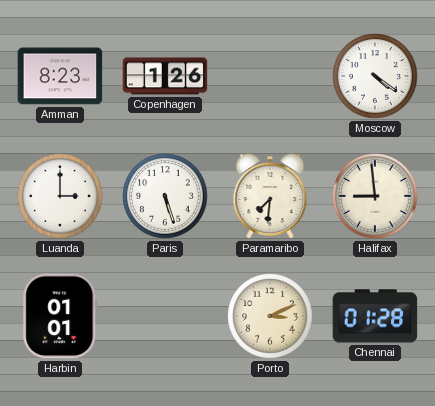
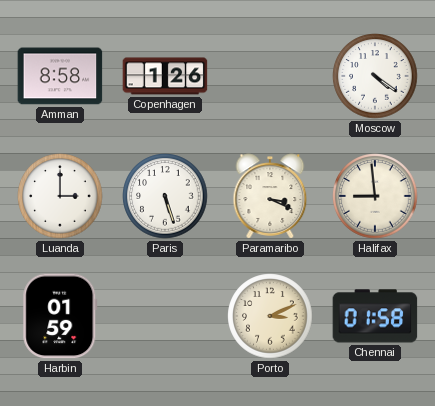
Amman: 8:23 -> 8:58 (60, 76)
Paramaribo: 7:31 -> 3:19 (270, 196)
Harbin: 01:01 -> 01:59 (60, 316)
Chennai: 01:28 -> 01:58 (375, 316)
